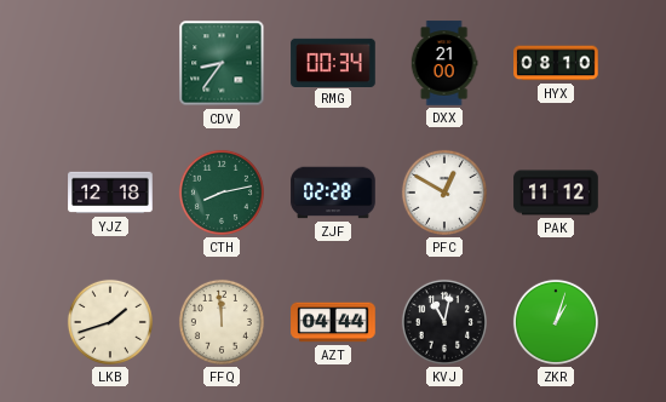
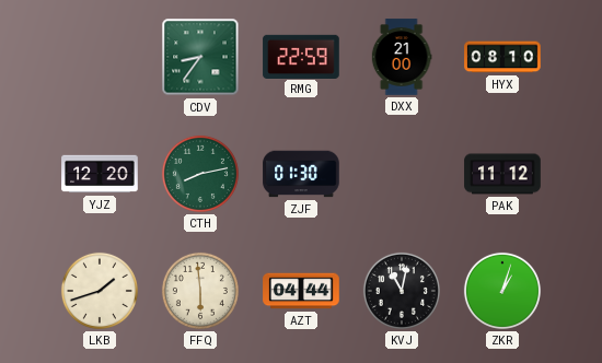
RMG: 00:34 -> 22:59 (301, 56)
YJZ: 12:18 -> 12:20 (100, 174)
ZJF: 02:28 -> 01:30 (301, 174)
PFC: 12:50 -> none (444, 193)
FFQ: 11:59 -> 5:59 (200, 291)
